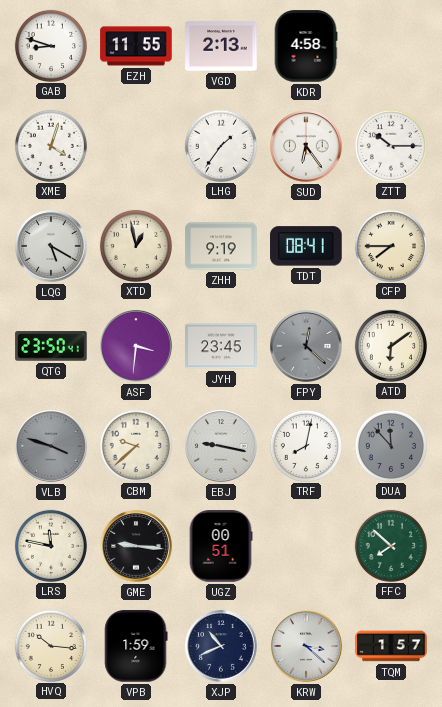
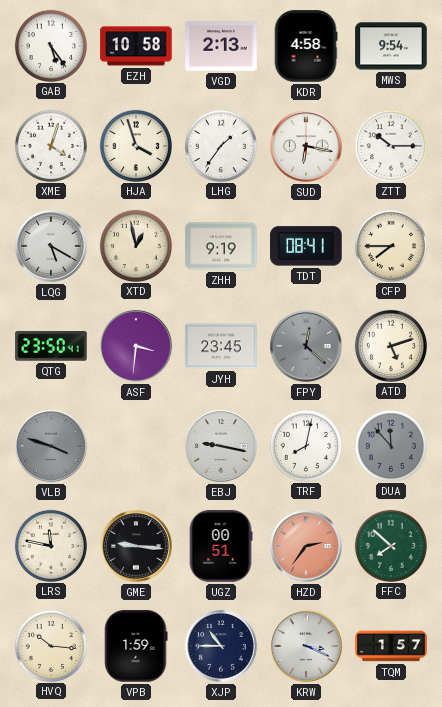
GAB: 8:48 -> 5:24 (50, 45)
EZH: 11:55 -> 10:58 (136, 46)
MWS: none -> 9:54 (391, 46)
HJA: none -> 3:57 (135, 145)
SUD: 6:24 -> 6:17 (306, 146)
ATD: 6:09 -> 5:12 (390, 345)
CBM: 9:38 -> none (135, 445)
HZD: none -> 2:36 (306, 546)
XJP: 10:41 -> 10:45 (221, 646)
KRW: 3:22 -> 3:19 (306, 646)
